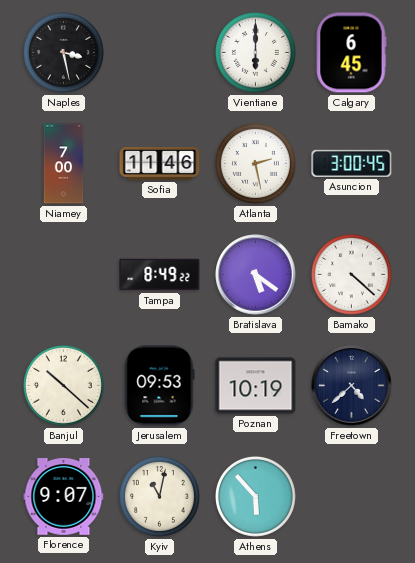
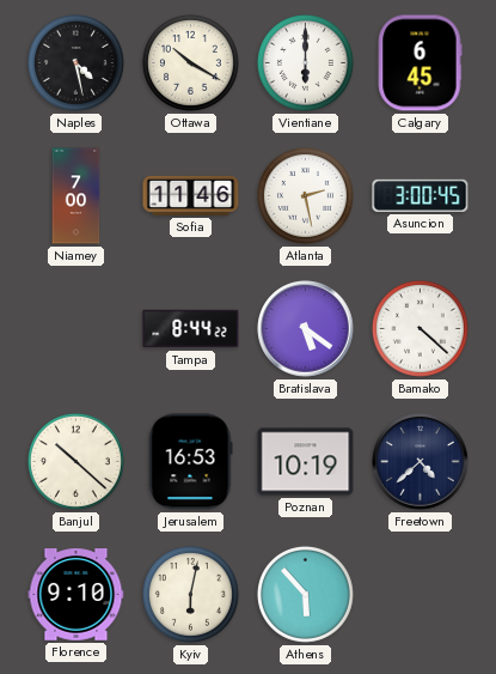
Naples: 3:28 -> 4:28 (75, 62)
Ottawa: none -> 10:20 (190, 62)
Tampa: 8:49 -> 8:44 (191, 329)
Jerusalem: 09:53 -> 16:53 (191, 462)
Florence: 9:07 -> 9:10 (76, 595)
Kyiv: 11:02 -> 6:02 (190, 594)
